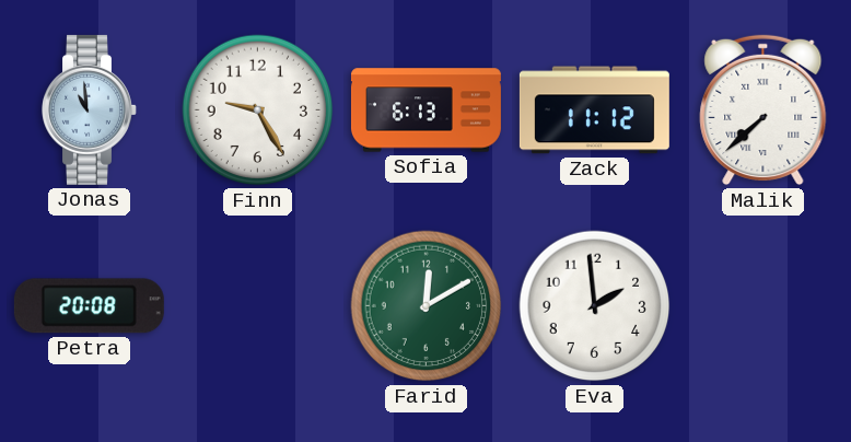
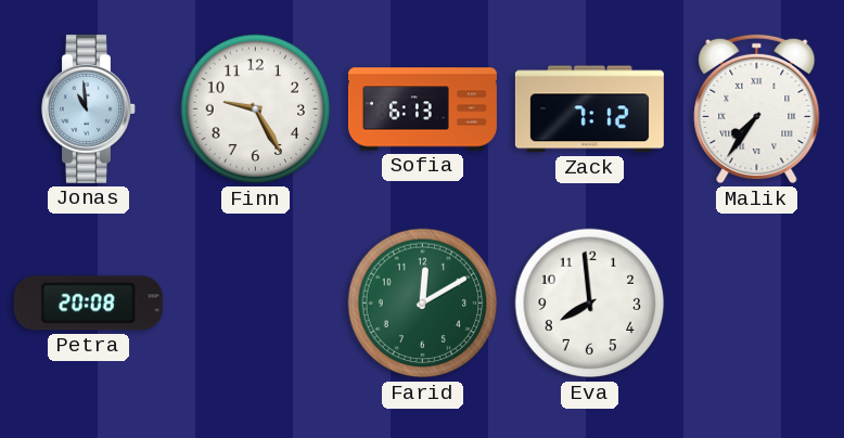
Zack: 11:12 -> 7:12 (589, 110)
Malik: 7:38 -> 7:36 (757, 110)
Eva: 1:59 -> 7:59 (590, 304)
